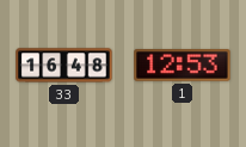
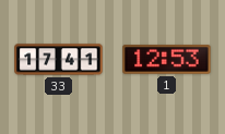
33: 16:48 -> 17:41 (59, 60)
